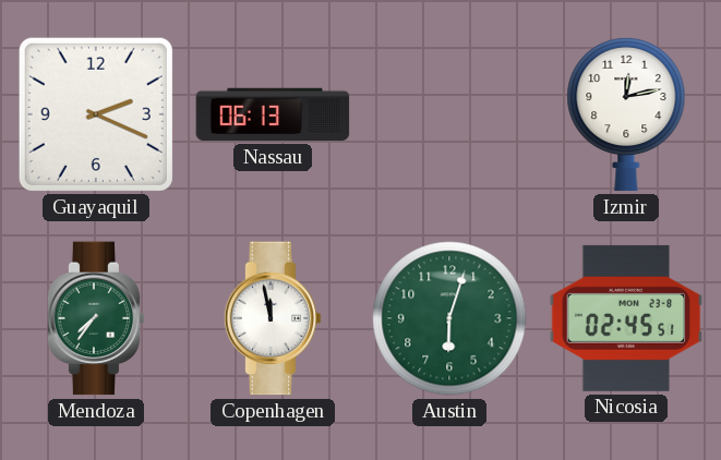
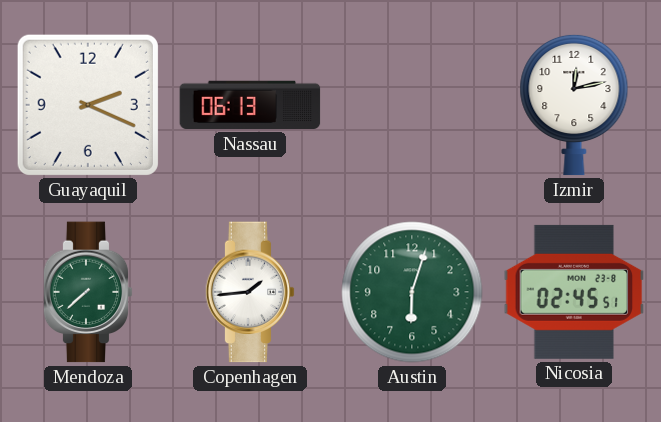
Mendoza: 7:36 -> 7:38 (88, 292)
Copenhagen: 11:58 -> 1:44 (250, 292)
